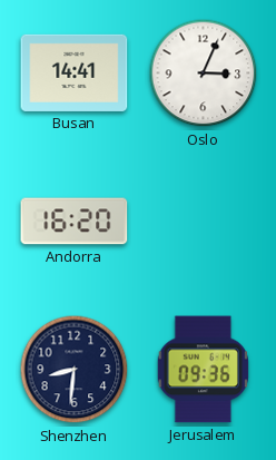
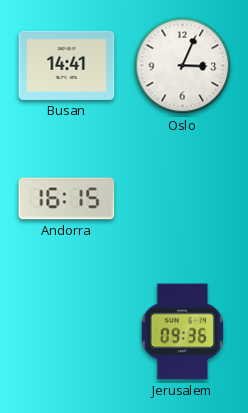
Andorra: 16:20 -> 16:15 (67, 199)
Shenzhen: 8:31 -> none (75, 370)
